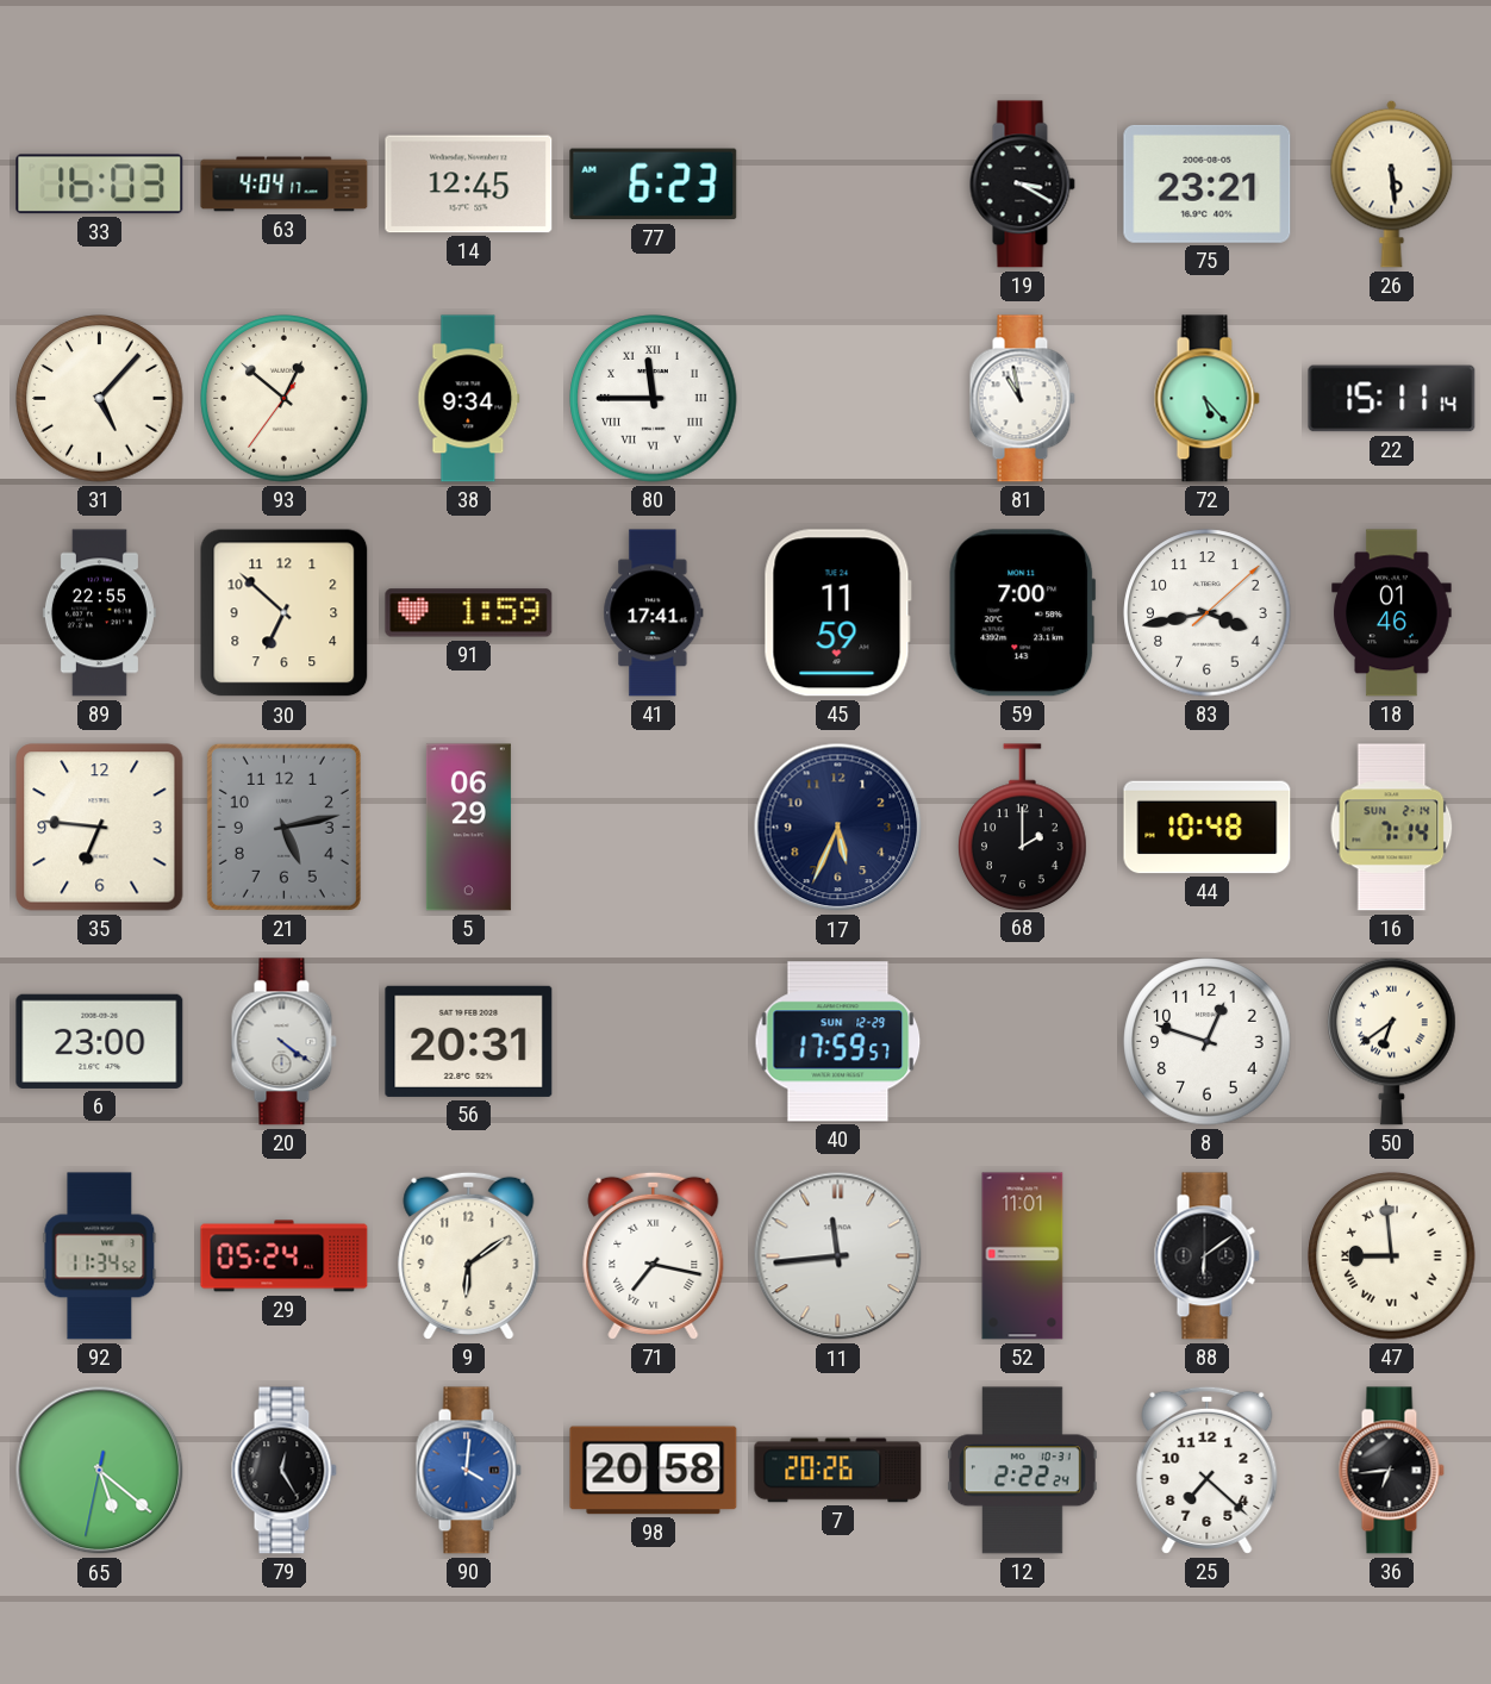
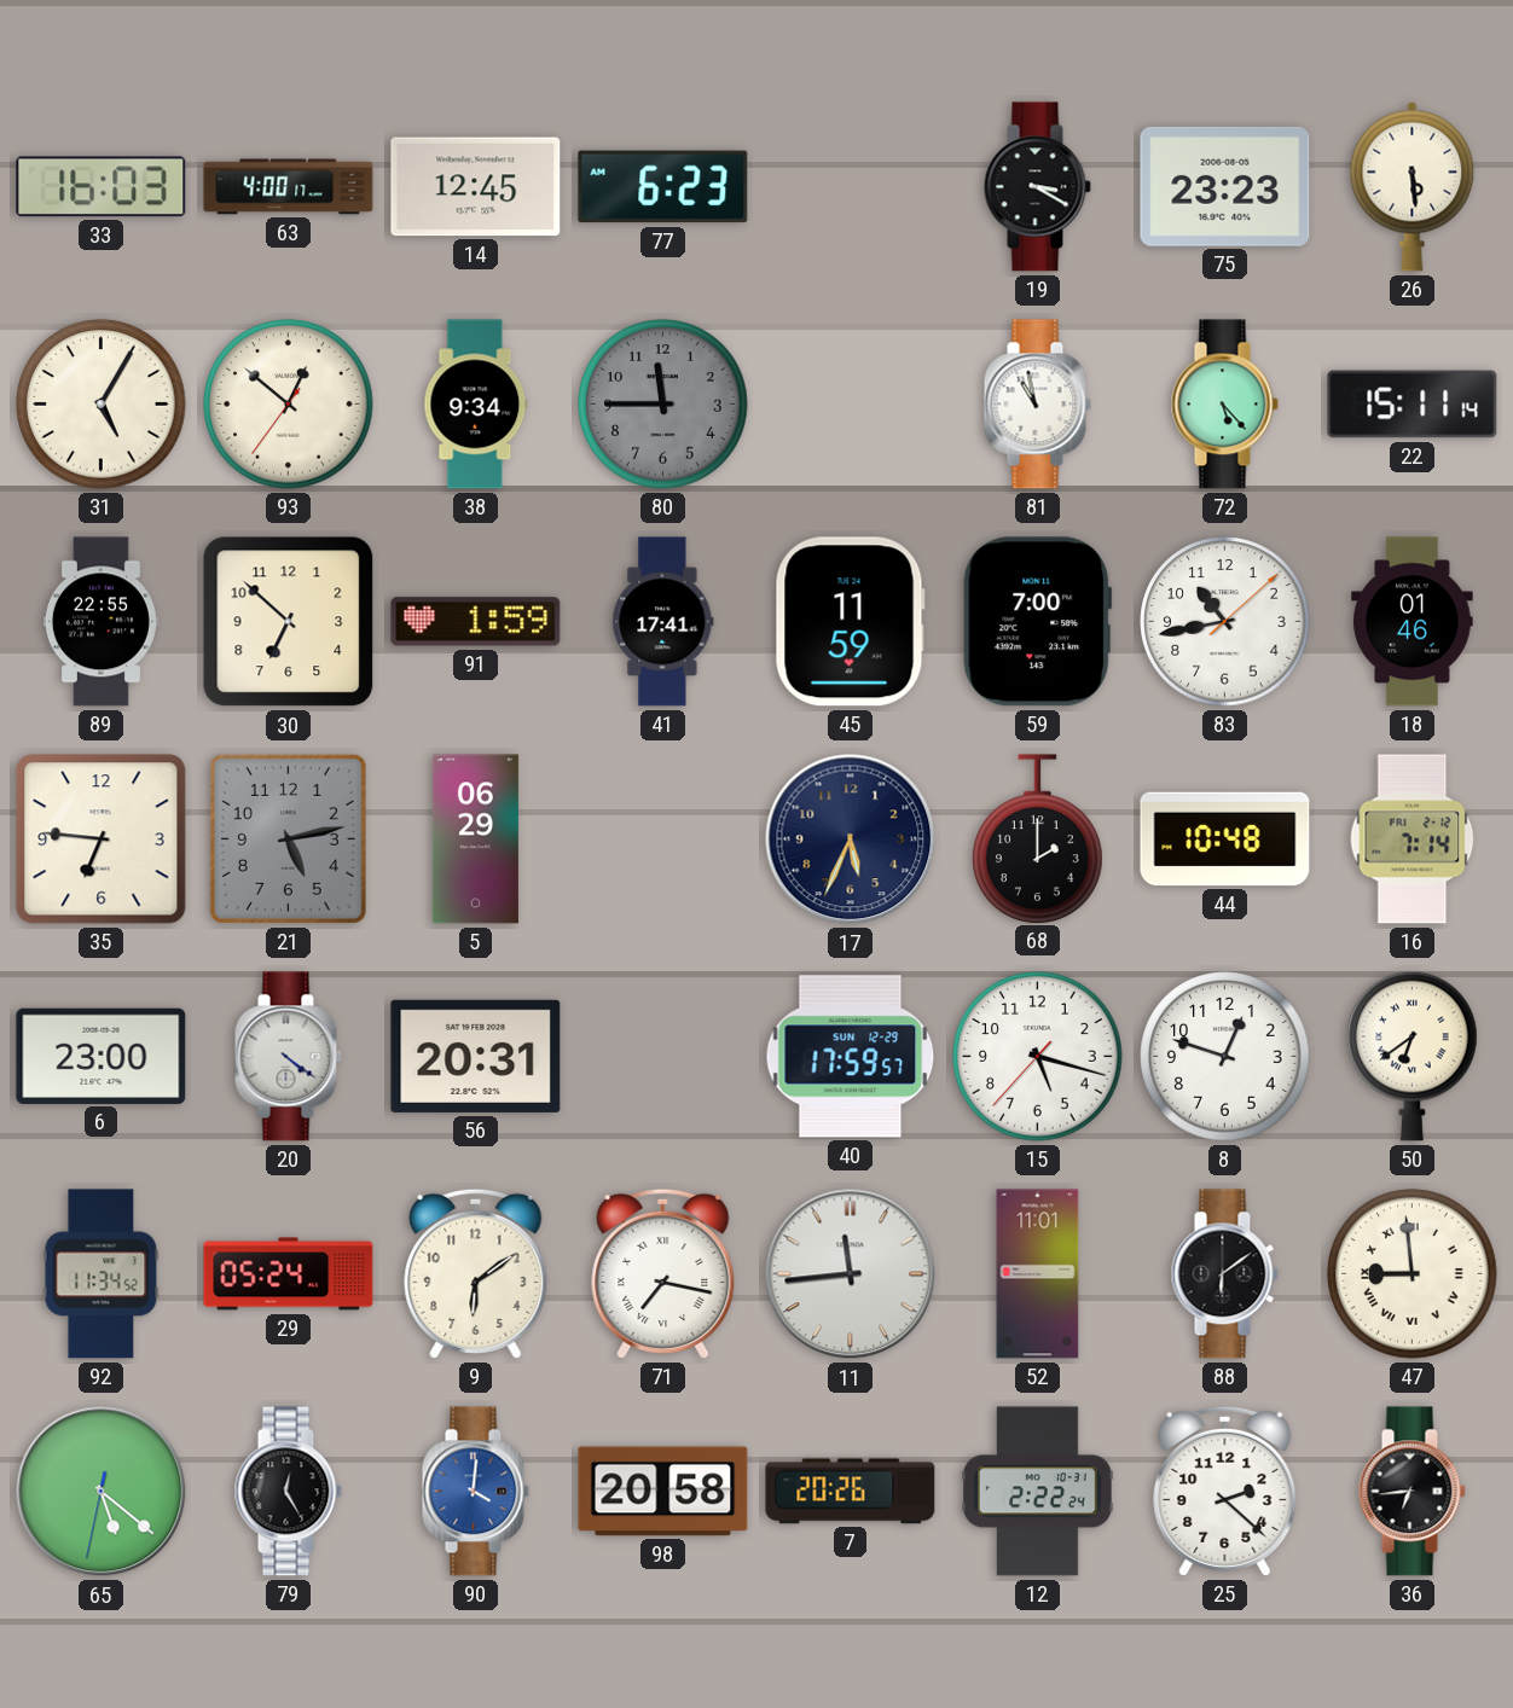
63: 4:04 -> 4:00 (289, 187)
75: 23:21 -> 23:23 (1225, 186)
31: 5:07 -> 5:05 (102, 405)
80 dial: white -> grey (663, 405)
80 numerals: Roman -> Arabic (663, 405)
83: 3:43 -> 10:43 (1225, 622)
16 date: SUN 2-14 -> FRI 2-12 (1413, 840)
15: none -> 5:17 (1038, 1057)
25: 7:22 -> 2:22 (1225, 1491)
